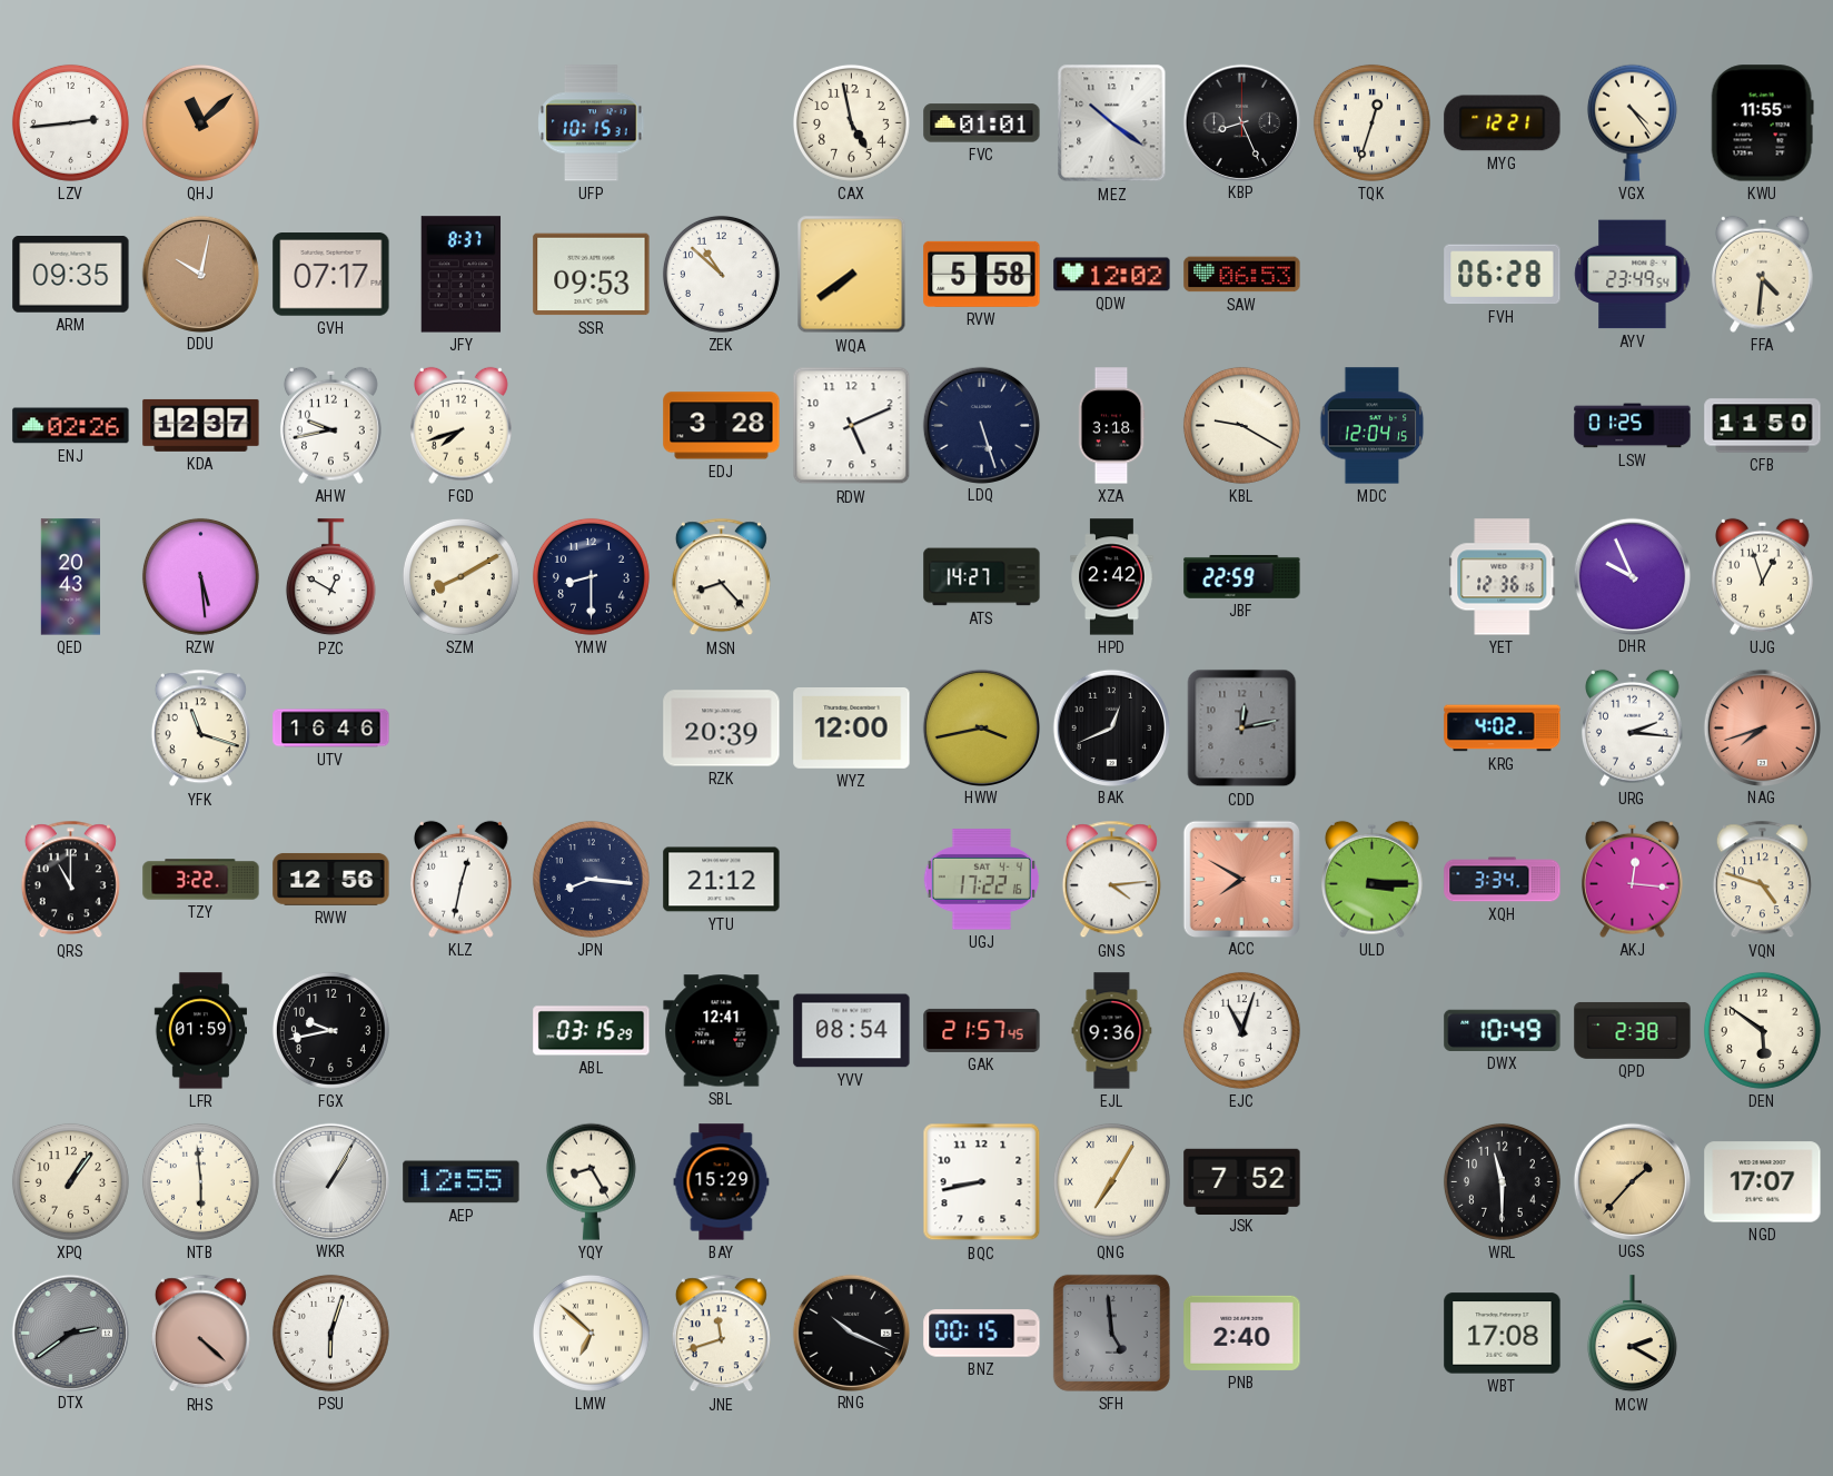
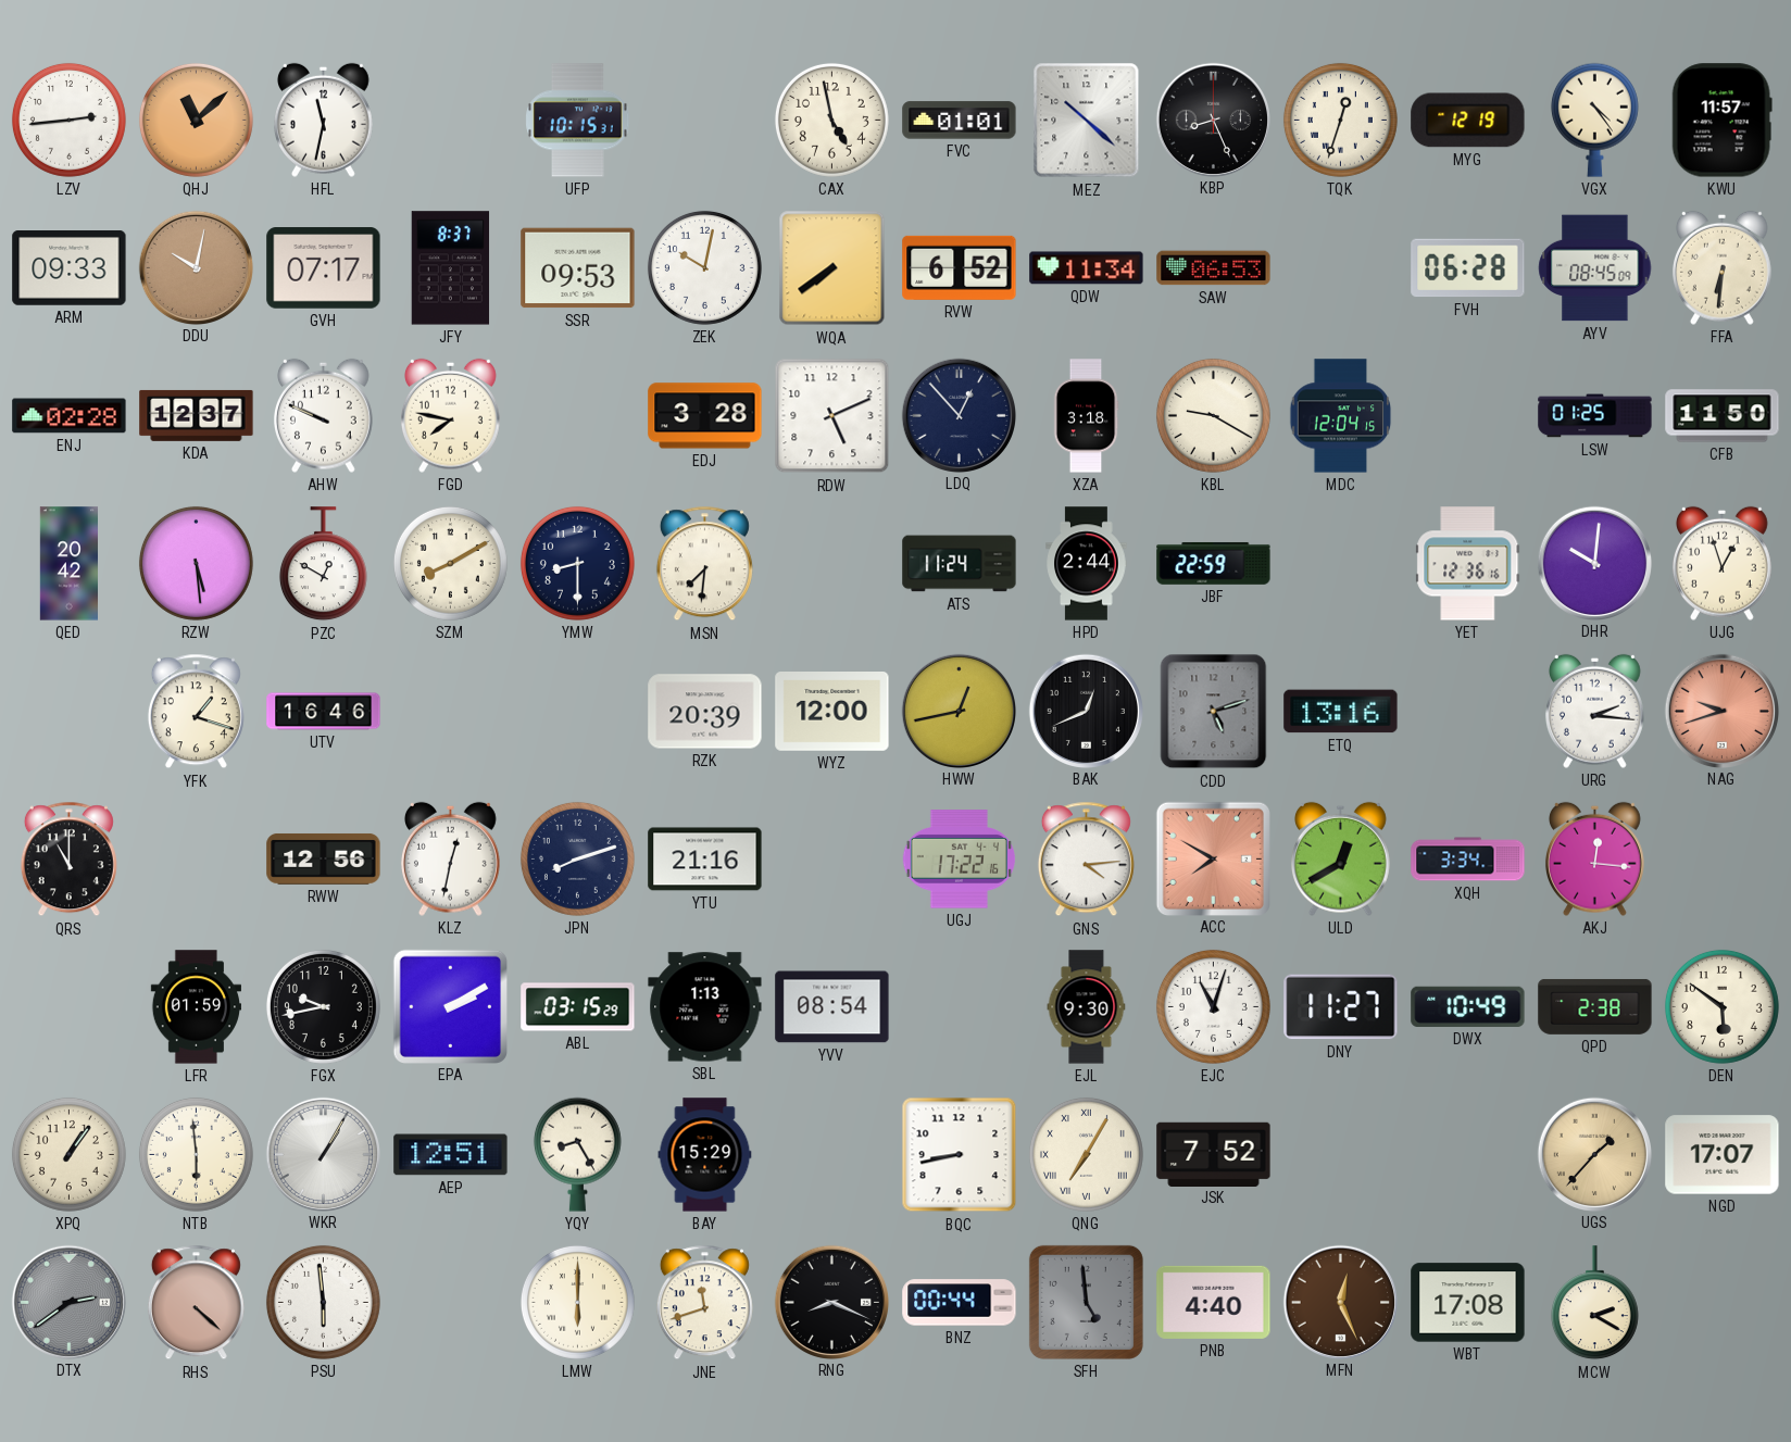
HFL: none -> 11:32 (323, 120)
MEZ: 10:21 -> 10:22 (1087, 121)
MYG: 12:21 -> 12:19 (1468, 121)
KWU: 11:55 -> 11:57 (1721, 121)
ARM: 09:35 -> 09:33 (70, 268)
ZEK: 10:52 -> 10:02 (704, 267)
RVW: 5:58 -> 6:52 (960, 267)
QDW: 12:02 -> 11:34 (1087, 268)
AYV: 23:49 -> 08:45 (1595, 268)
FFA: 4:31 -> 6:31 (1721, 267)
ENJ: 02:26 -> 02:28 (70, 416)
AHW: 9:43 -> 9:49 (323, 415)
FGD: 7:42 -> 7:47 (450, 415)
LDQ: 5:27 -> 12:53 (959, 415)
QED: 20:43 -> 20:42 (68, 564)
MSN: 8:23 -> 7:31 (704, 564)
ATS: 14:27 -> 11:24 (960, 564)
HPD: 2:42 -> 2:44 (1087, 564)
DHR: 9:56 -> 10:01 (1594, 563)
YFK: 11:18 -> 1:18 (196, 712)
HWW: 3:43 -> 12:43 (959, 711)
CDD: 12:13 -> 5:12 (1214, 712)
ETQ: none -> 13:16 (1341, 712)
KRG: 4:02 -> none (1503, 729)
NAG: 7:42 -> 9:42 (1721, 711)
TZY: 3:22 -> none (201, 880)
JPN: 8:16 -> 8:12 (577, 858)
YTU: 21:12 -> 21:16 (705, 860)
ULD: 3:15 -> 12:40 (1340, 858)
VQN: 4:48 -> none (1762, 880)
EPA: none -> 2:10 (450, 1006)
SBL: 12:41 -> 1:13 (705, 1007)
GAK: 21:57 -> none (982, 1030)
EJL: 9:36 -> 9:30 (1087, 1007)
DNY: none -> 11:27 (1341, 1007)
AEP: 12:55 -> 12:51 (451, 1155)
WRL: 11:30 -> none (1502, 1181)
PSU: 6:03 -> 5:59 (323, 1302)
LMW: 6:52 -> 6:00 (577, 1302)
RNG: 10:19 -> 8:19 (831, 1302)
BNZ: 00:15 -> 00:44 (960, 1303)
PNB: 2:40 -> 4:40 (1214, 1302)
MFN: none -> 12:26 (1340, 1302)
